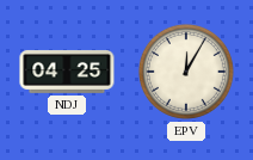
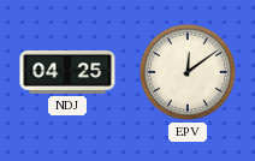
EPV: 12:05 -> 12:09 (188, 72)
